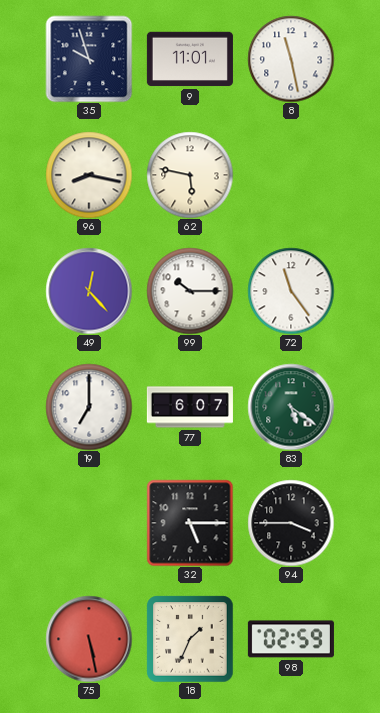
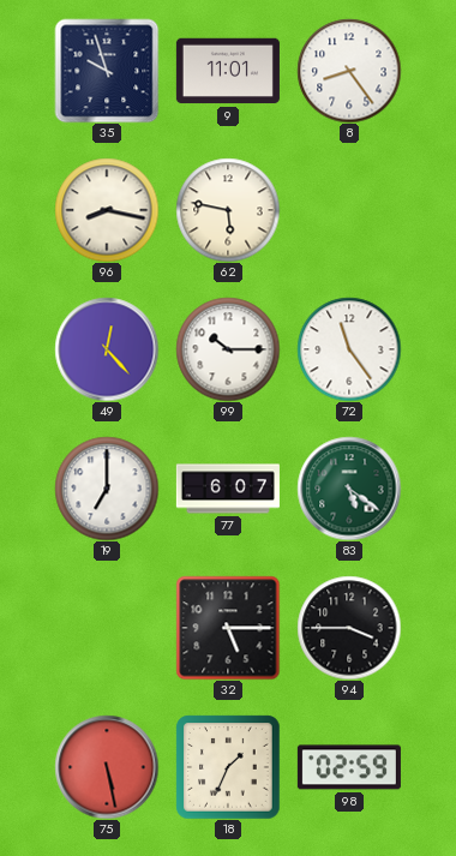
8: 11:28 -> 8:24 (349, 71)
